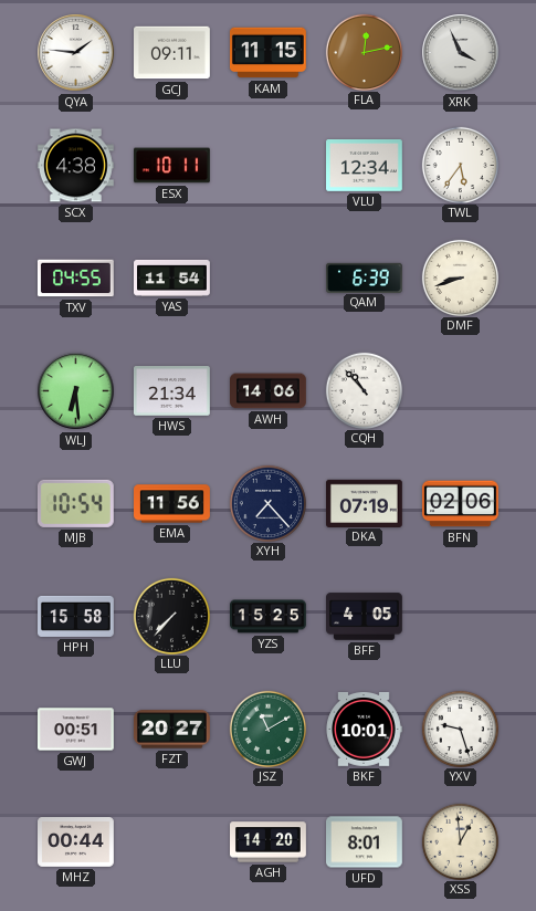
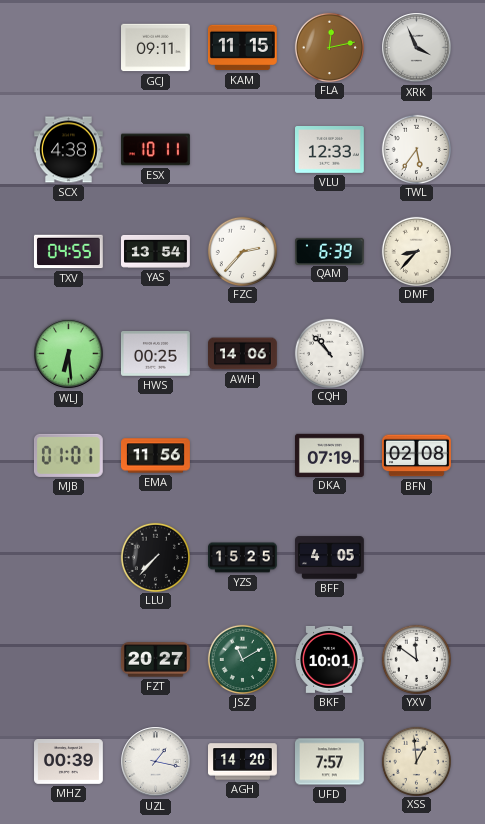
QYA: 1:46 -> none (76, 53)
VLU: 12:34 -> 12:33 (330, 150)
YAS: 11:54 -> 13:54 (156, 251)
FZC: none -> 2:37 (242, 251)
DMF: 8:42 -> 8:37 (416, 251)
HWS: 21:34 -> 00:25 (155, 354)
MJB: 10:54 -> 01:01 (68, 455)
XYH: 7:23 -> none (267, 503)
BFN: 02:06 -> 02:08 (416, 456)
HPH: 15:58 -> none (76, 616)
GWJ: 00:51 -> none (76, 730)
YXV: 9:27 -> 11:51 (416, 659)
MHZ: 00:44 -> 00:39 (69, 762)
UZL: none -> 1:17 (156, 762)
UFD: 8:01 -> 7:57 (330, 762)
